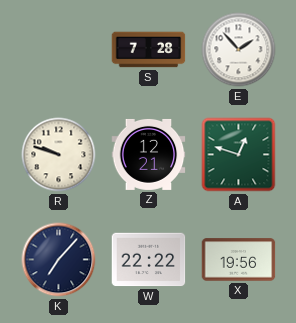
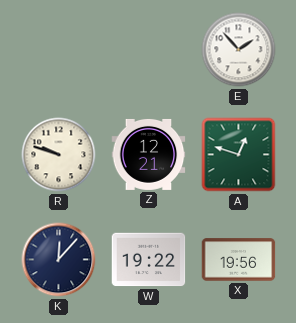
S: 7:28 -> none (149, 50)
K: 7:07 -> 12:07 (59, 260)
W: 22:22 -> 19:22 (149, 260)
